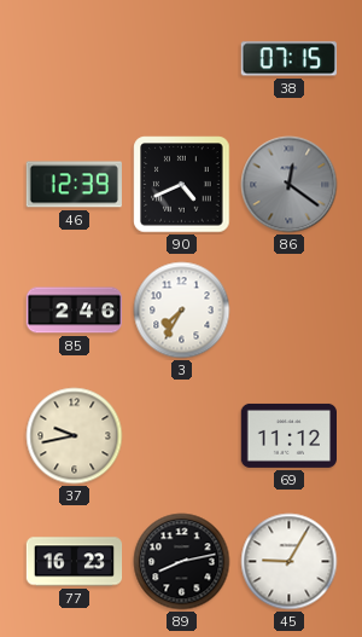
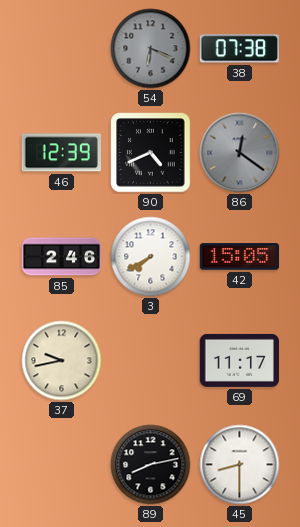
54: none -> 6:19 (151, 49)
38: 07:15 -> 07:38 (239, 49)
3: 7:35 -> 7:40 (151, 257)
42: none -> 15:05 (240, 257)
69: 11:12 -> 11:17 (240, 360)
77: 16:23 -> none (75, 562)
45: 9:05 -> 8:30 (240, 465)
